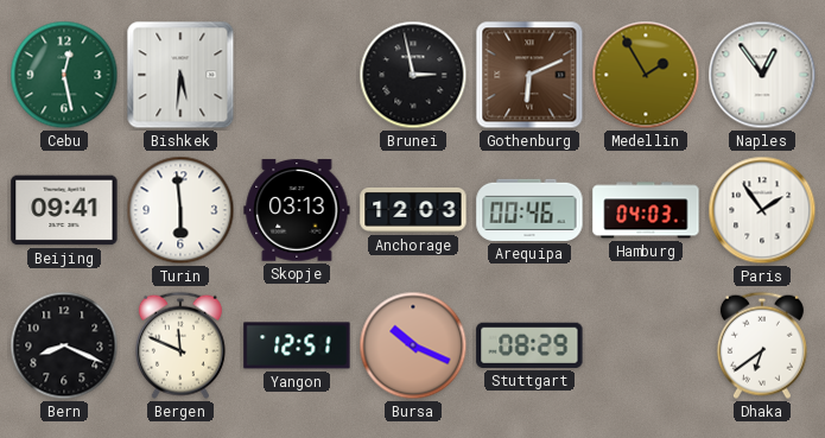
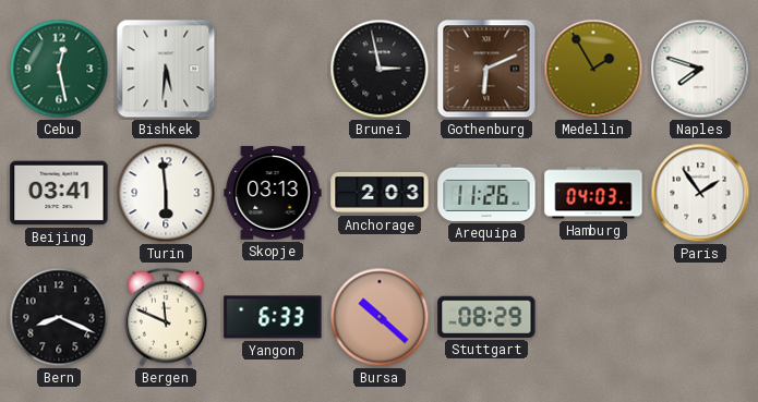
Naples: 12:54 -> 7:48 (700, 69)
Beijing: 09:41 -> 03:41 (59, 193)
Anchorage: 12:03 -> 2:03 (380, 193)
Arequipa: 00:46 -> 11:26 (486, 193)
Yangon: 12:51 -> 6:33 (273, 317)
Bursa: 10:19 -> 10:22 (380, 317)
Dhaka: 6:39 -> none (762, 345)
